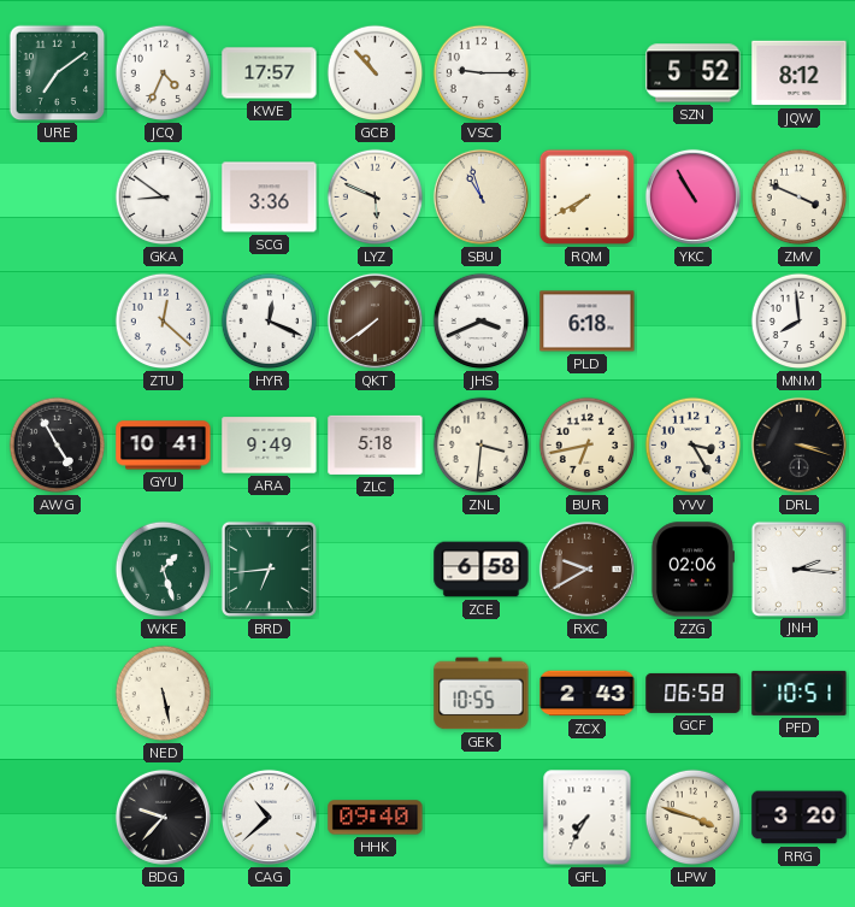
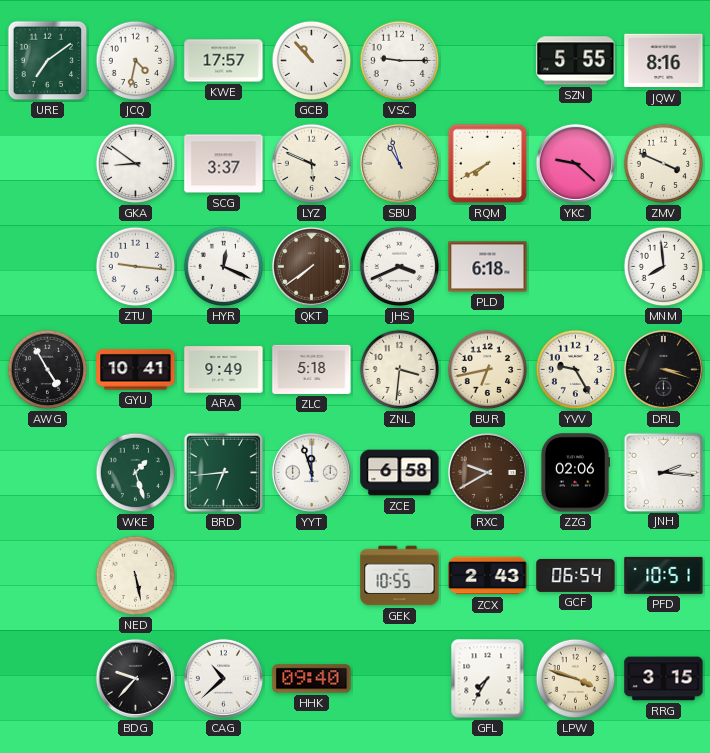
JCQ: 4:34 -> 4:32 (136, 61)
SZN: 5:52 -> 5:55 (576, 61)
JQW: 8:12 -> 8:16 (664, 61)
SCG: 3:36 -> 3:37 (224, 164)
YKC: 10:55 -> 9:22 (575, 163)
ZTU: 12:22 -> 9:16 (136, 267)
YVV: 3:25 -> 9:25 (576, 370)
YYT: none -> 11:57 (311, 472)
GCF: 06:58 -> 06:54 (576, 575)
RRG: 3:20 -> 3:15 (664, 679)
